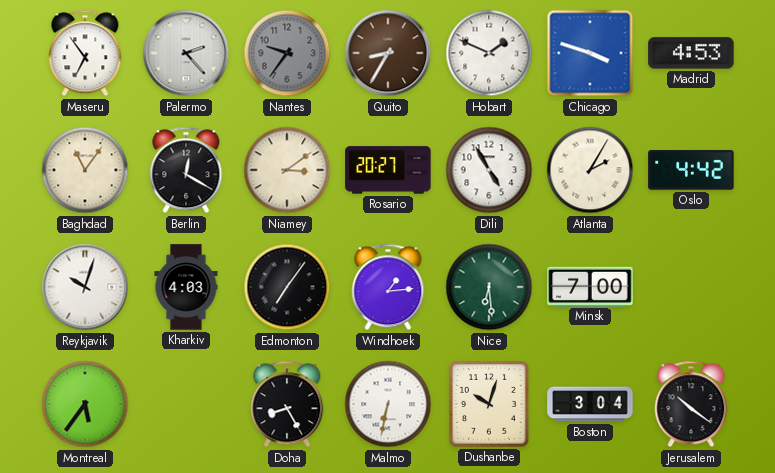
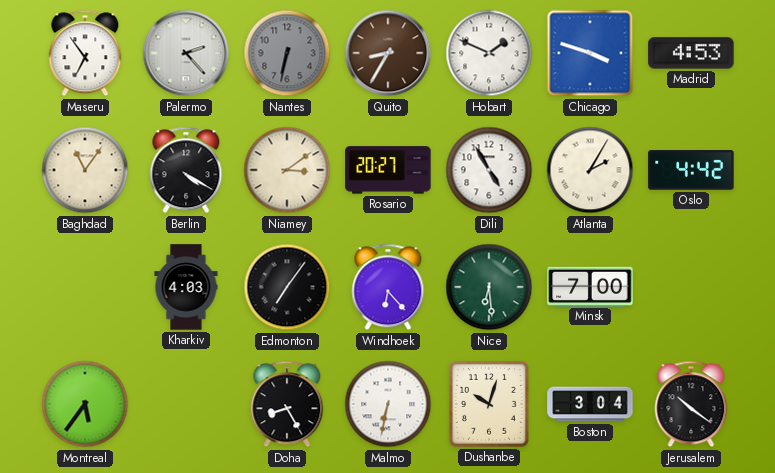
Nantes: 9:36 -> 6:32 (287, 53)
Berlin: 12:20 -> 4:20 (186, 170)
Reykjavik: 10:03 -> none (85, 287)
Windhoek: 1:14 -> 6:23 (388, 287)
